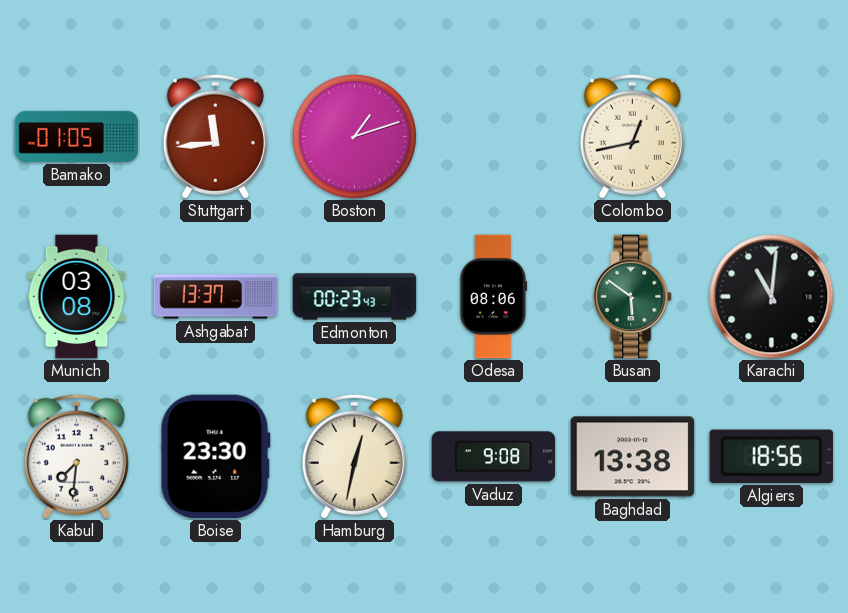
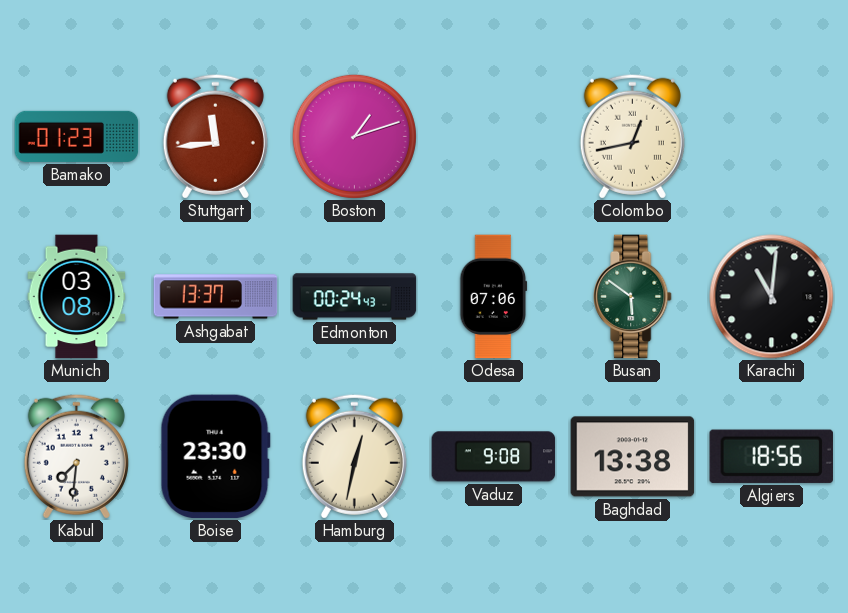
Bamako: 01:05 -> 01:23 (77, 136)
Edmonton: 00:23 -> 00:24 (355, 297)
Odesa: 08:06 -> 07:06 (494, 297)
